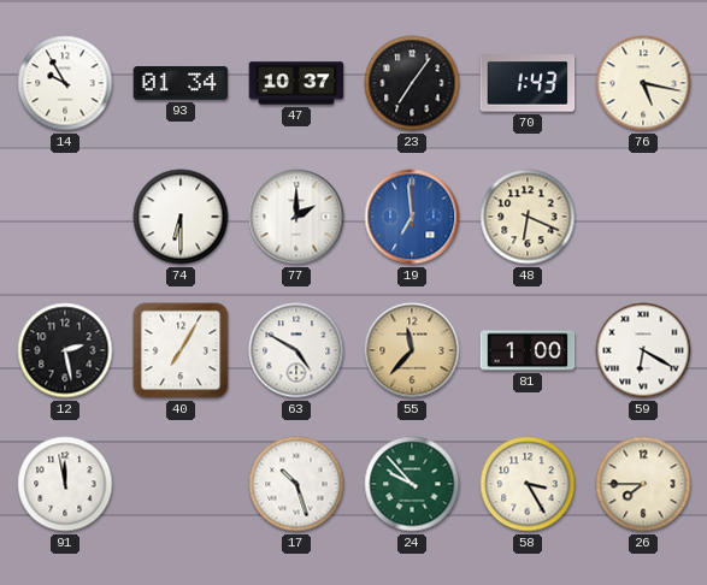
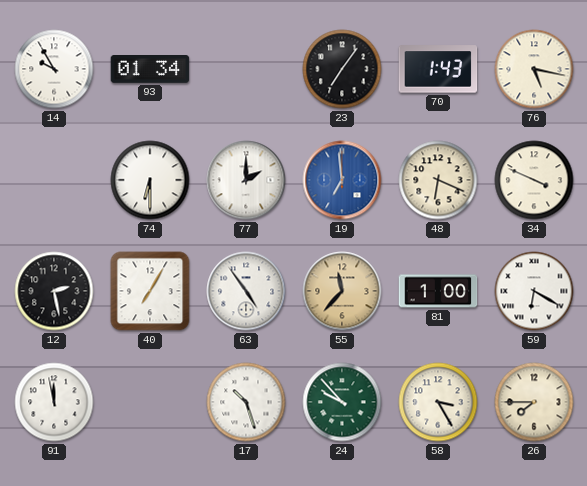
47: 10:37 -> none (296, 83)
34: none -> 3:49 (534, 180)
63: 4:50 -> 4:54 (246, 291)
